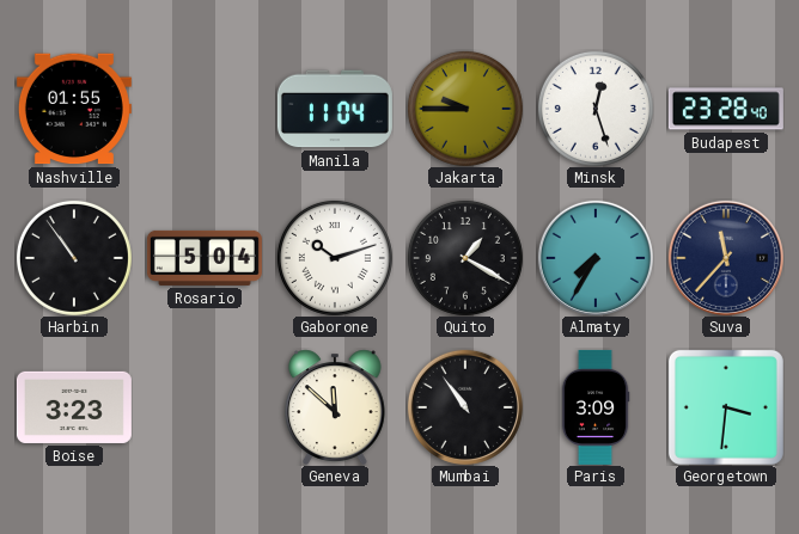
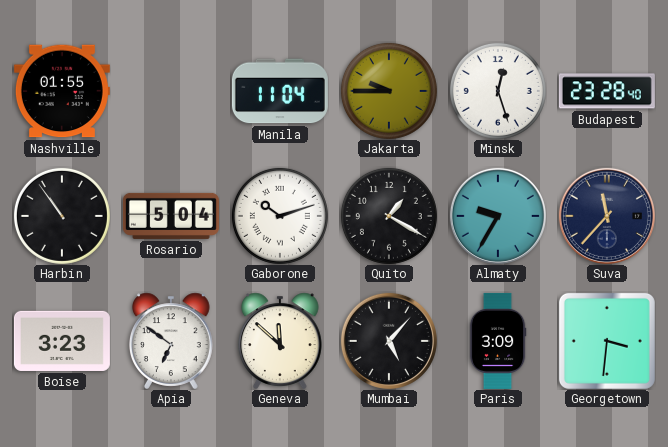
Almaty: 7:35 -> 9:35 (498, 216)
Apia: none -> 6:51 (171, 341)
Mumbai: 10:54 -> 5:07 (389, 341)
